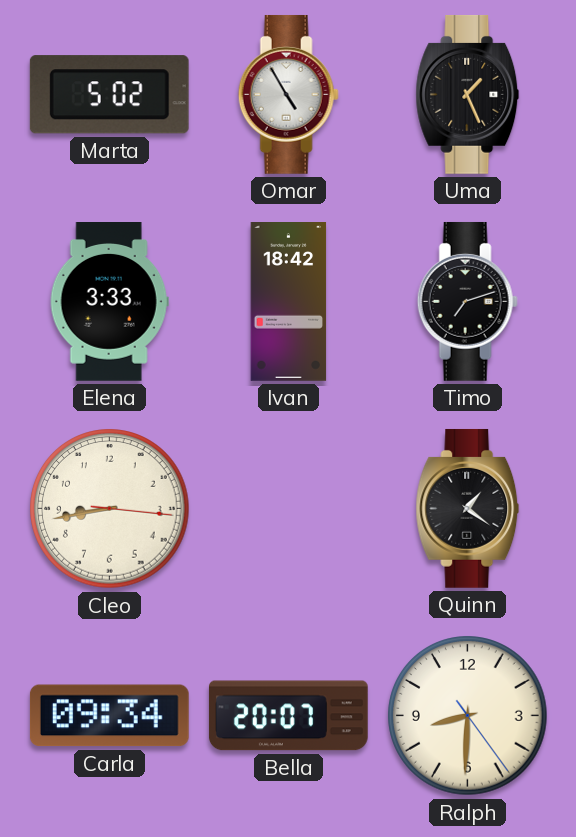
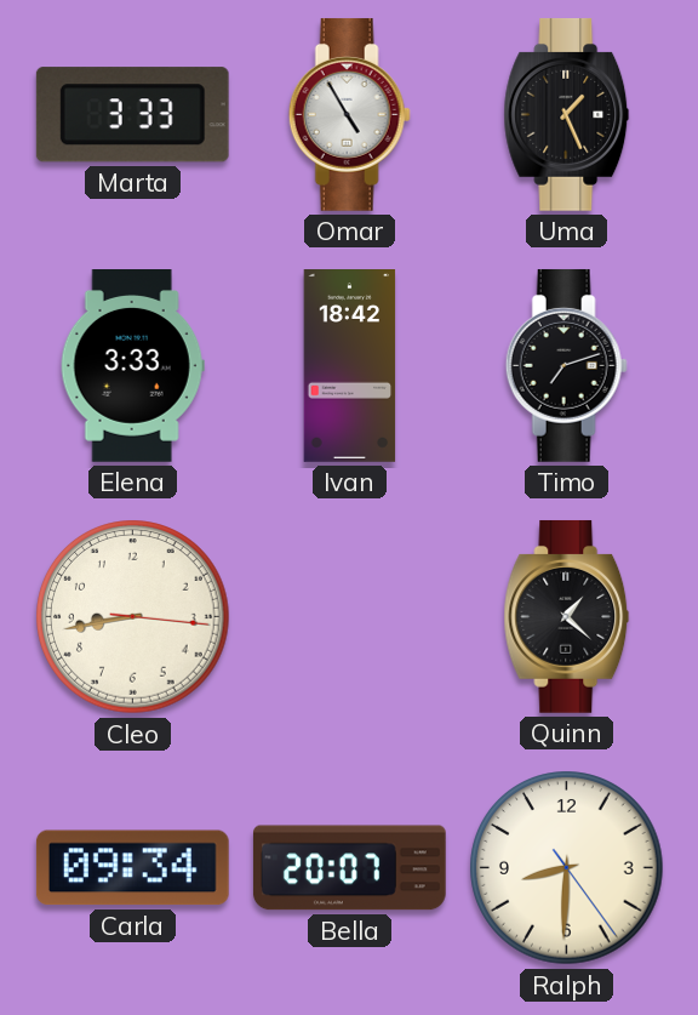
Marta: 5:02 -> 3:33 (132, 115)
Quinn: 1:21 -> 1:22 (567, 616)
